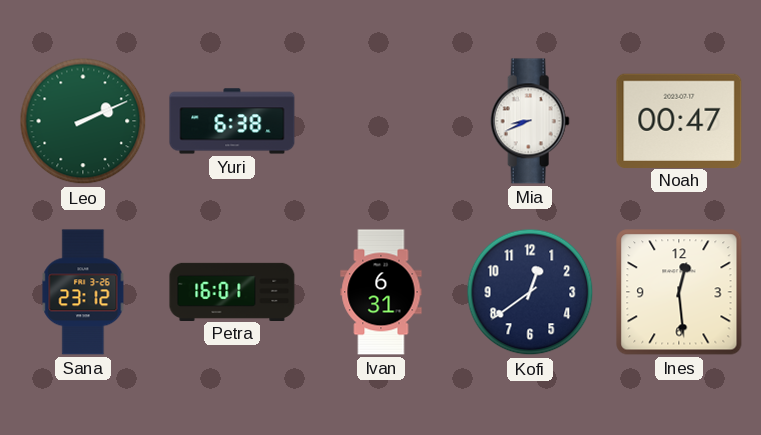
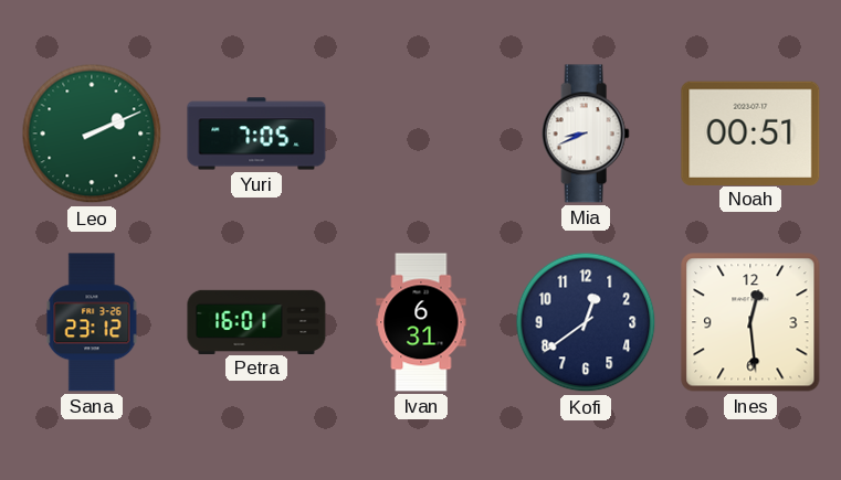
Yuri: 6:38 -> 7:05 (256, 134)
Noah: 00:47 -> 00:51 (750, 132)
